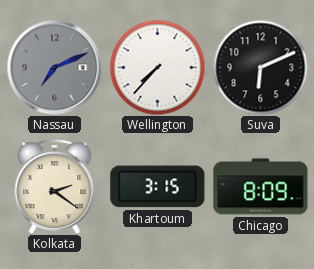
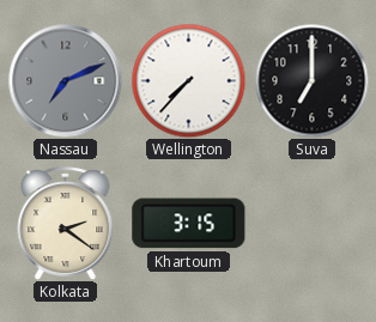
Suva: 6:11 -> 7:00 (311, 80)
Chicago: 8:09 -> none (261, 187)
